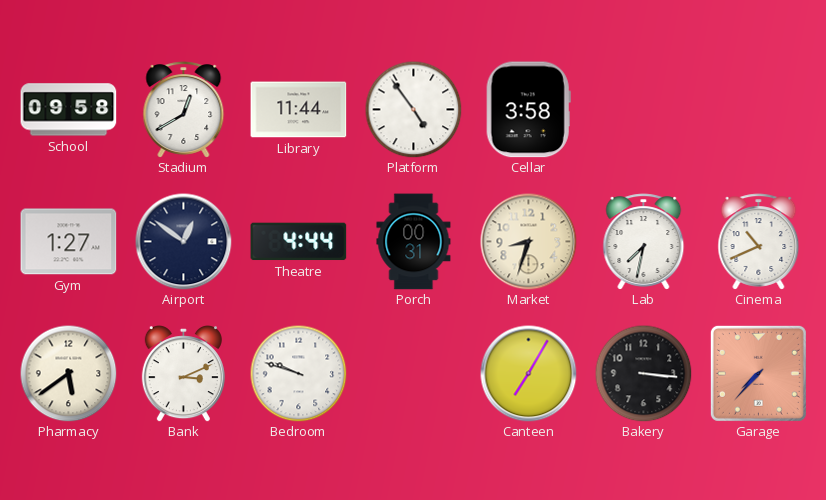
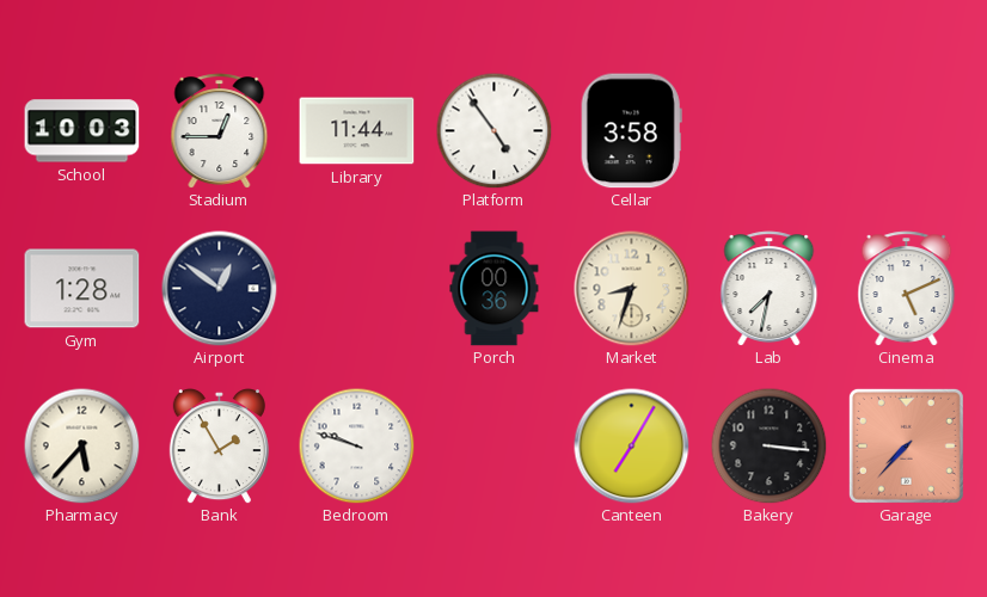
School: 09:58 -> 10:03 (82, 131)
Stadium: 12:40 -> 12:45 (220, 131)
Gym: 1:27 -> 1:28 (82, 289)
Theatre: 4:44 -> none (299, 242)
Porch: 00:31 -> 00:36 (495, 289)
Cinema: 10:41 -> 5:11 (907, 289)
Pharmacy: 5:39 -> 5:37 (81, 445)
Bank: 3:11 -> 1:55 (219, 447)
